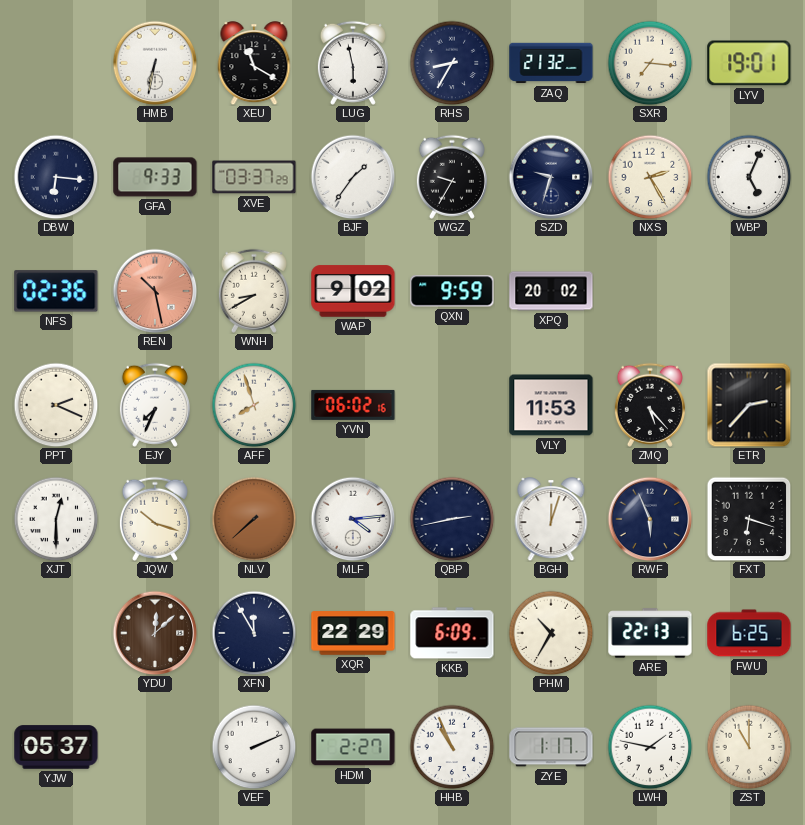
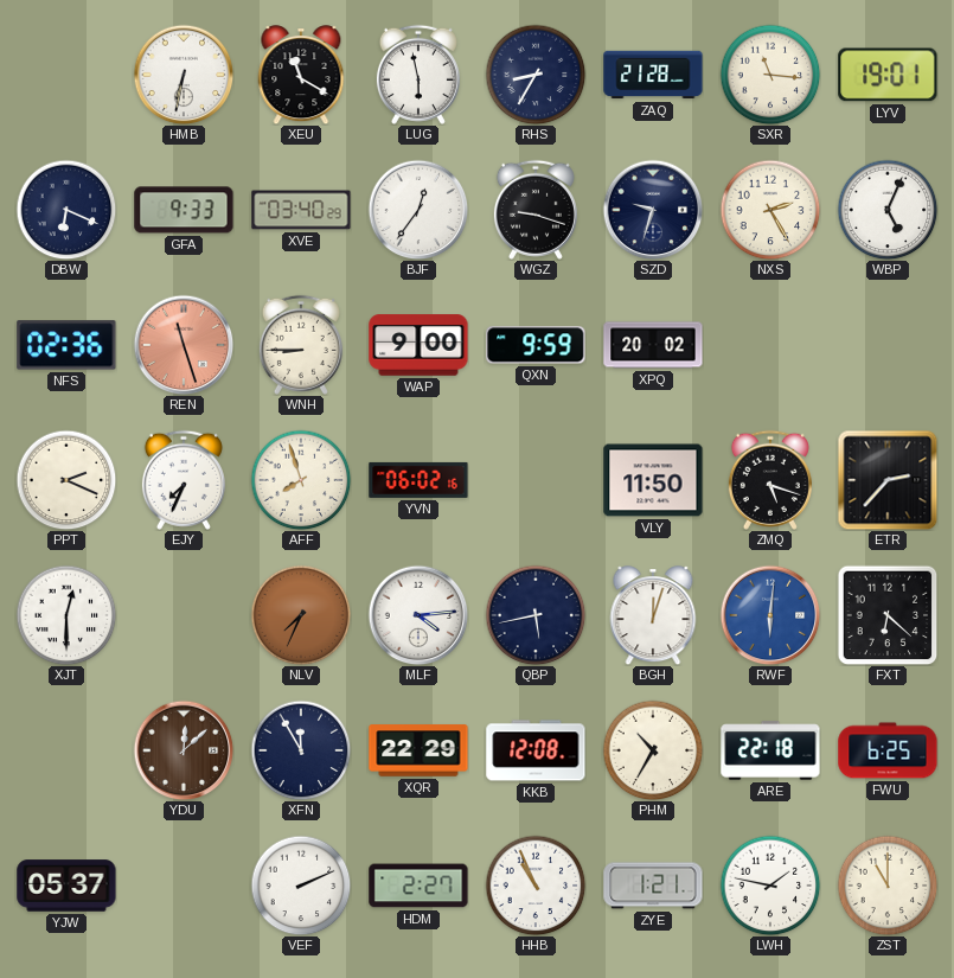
ZAQ: 21:32 -> 21:28 (653, 75)
SXR: 7:16 -> 11:16 (770, 75)
DBW: 6:16 -> 6:19 (66, 210)
XVE: 03:37 -> 03:40 (301, 210)
BJF: 1:36 -> 12:36 (418, 210)
WGZ: 9:35 -> 9:18 (536, 210)
REN: 10:28 -> 11:27 (184, 345)
WNH: 8:40 -> 8:45 (301, 345)
WAP: 9:02 -> 9:00 (418, 345)
VLY: 11:53 -> 11:50 (653, 480)
ZMQ: 5:23 -> 5:18 (770, 480)
JQW: 10:18 -> none (155, 519)
NLV: 7:38 -> 7:34 (301, 615)
QBP: 2:43 -> 5:43 (536, 615)
RWF: 5:56 -> 6:01 (770, 615)
RWF dial: navy -> blue (770, 615)
FXT: 6:18 -> 6:22 (888, 615)
KKB: 6:09 -> 12:08 (536, 750)
ARE: 22:13 -> 22:18 (770, 750)
ZYE: 1:17 -> 1:21 (653, 886)
